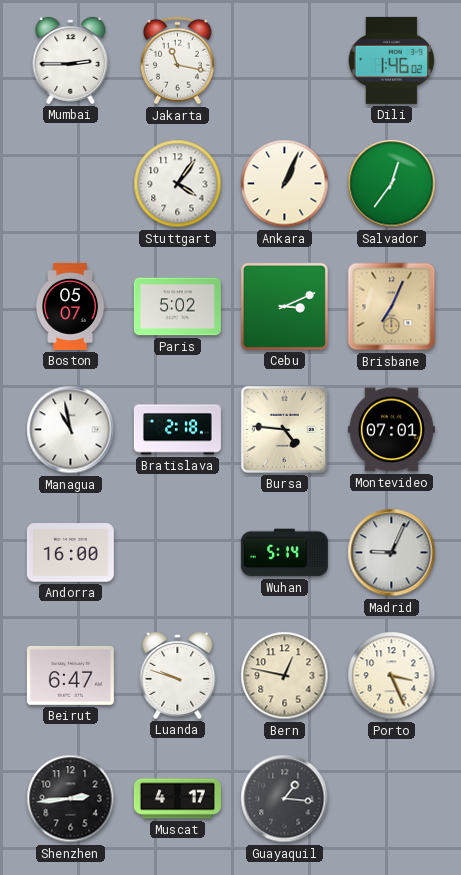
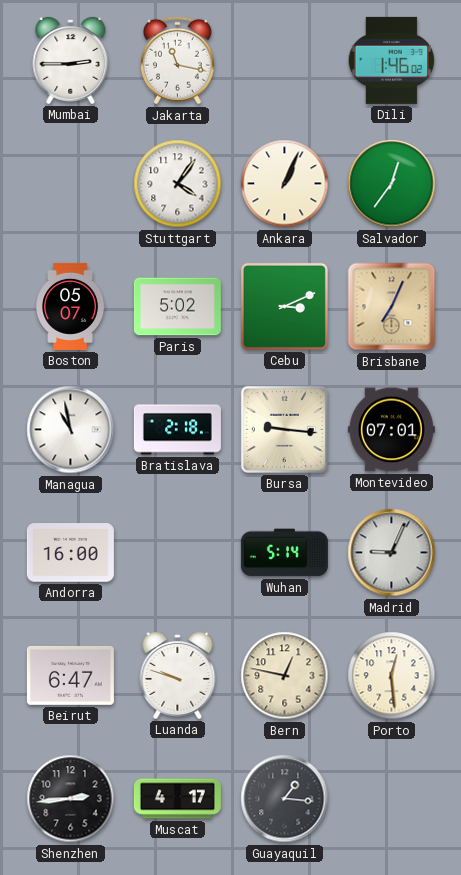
Bursa: 4:46 -> 9:16 (284, 429)
Porto: 3:26 -> 12:29 (392, 676)
